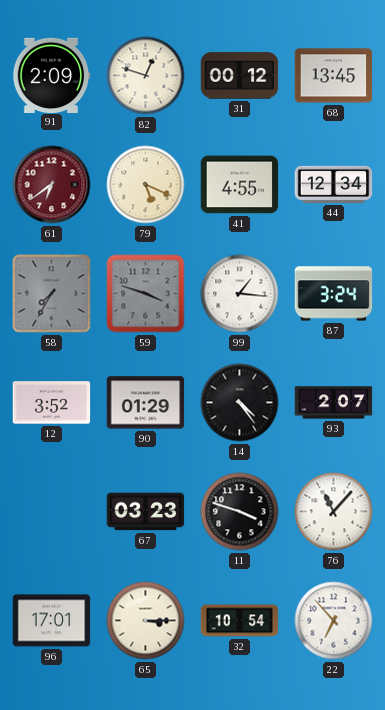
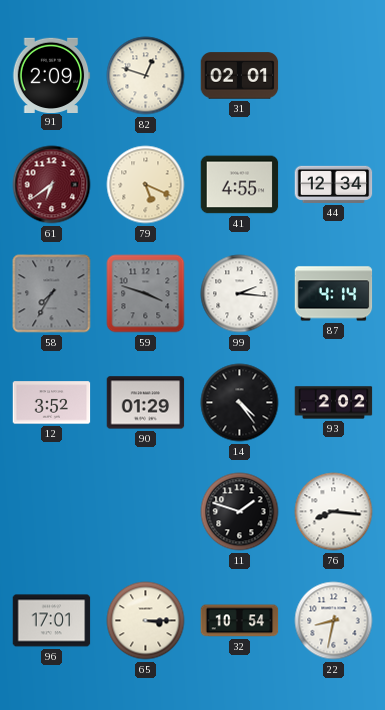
31: 00:12 -> 02:01 (240, 76)
68: 13:45 -> none (334, 76)
99: 1:16 -> 2:16 (240, 294)
87: 3:24 -> 4:14 (334, 294)
93: 2:07 -> 2:02 (334, 403)
67: 03:23 -> none (146, 512)
11: 3:48 -> 1:48 (240, 512)
76: 11:07 -> 8:16 (334, 512)
22: 6:53 -> 8:32 (334, 621)
